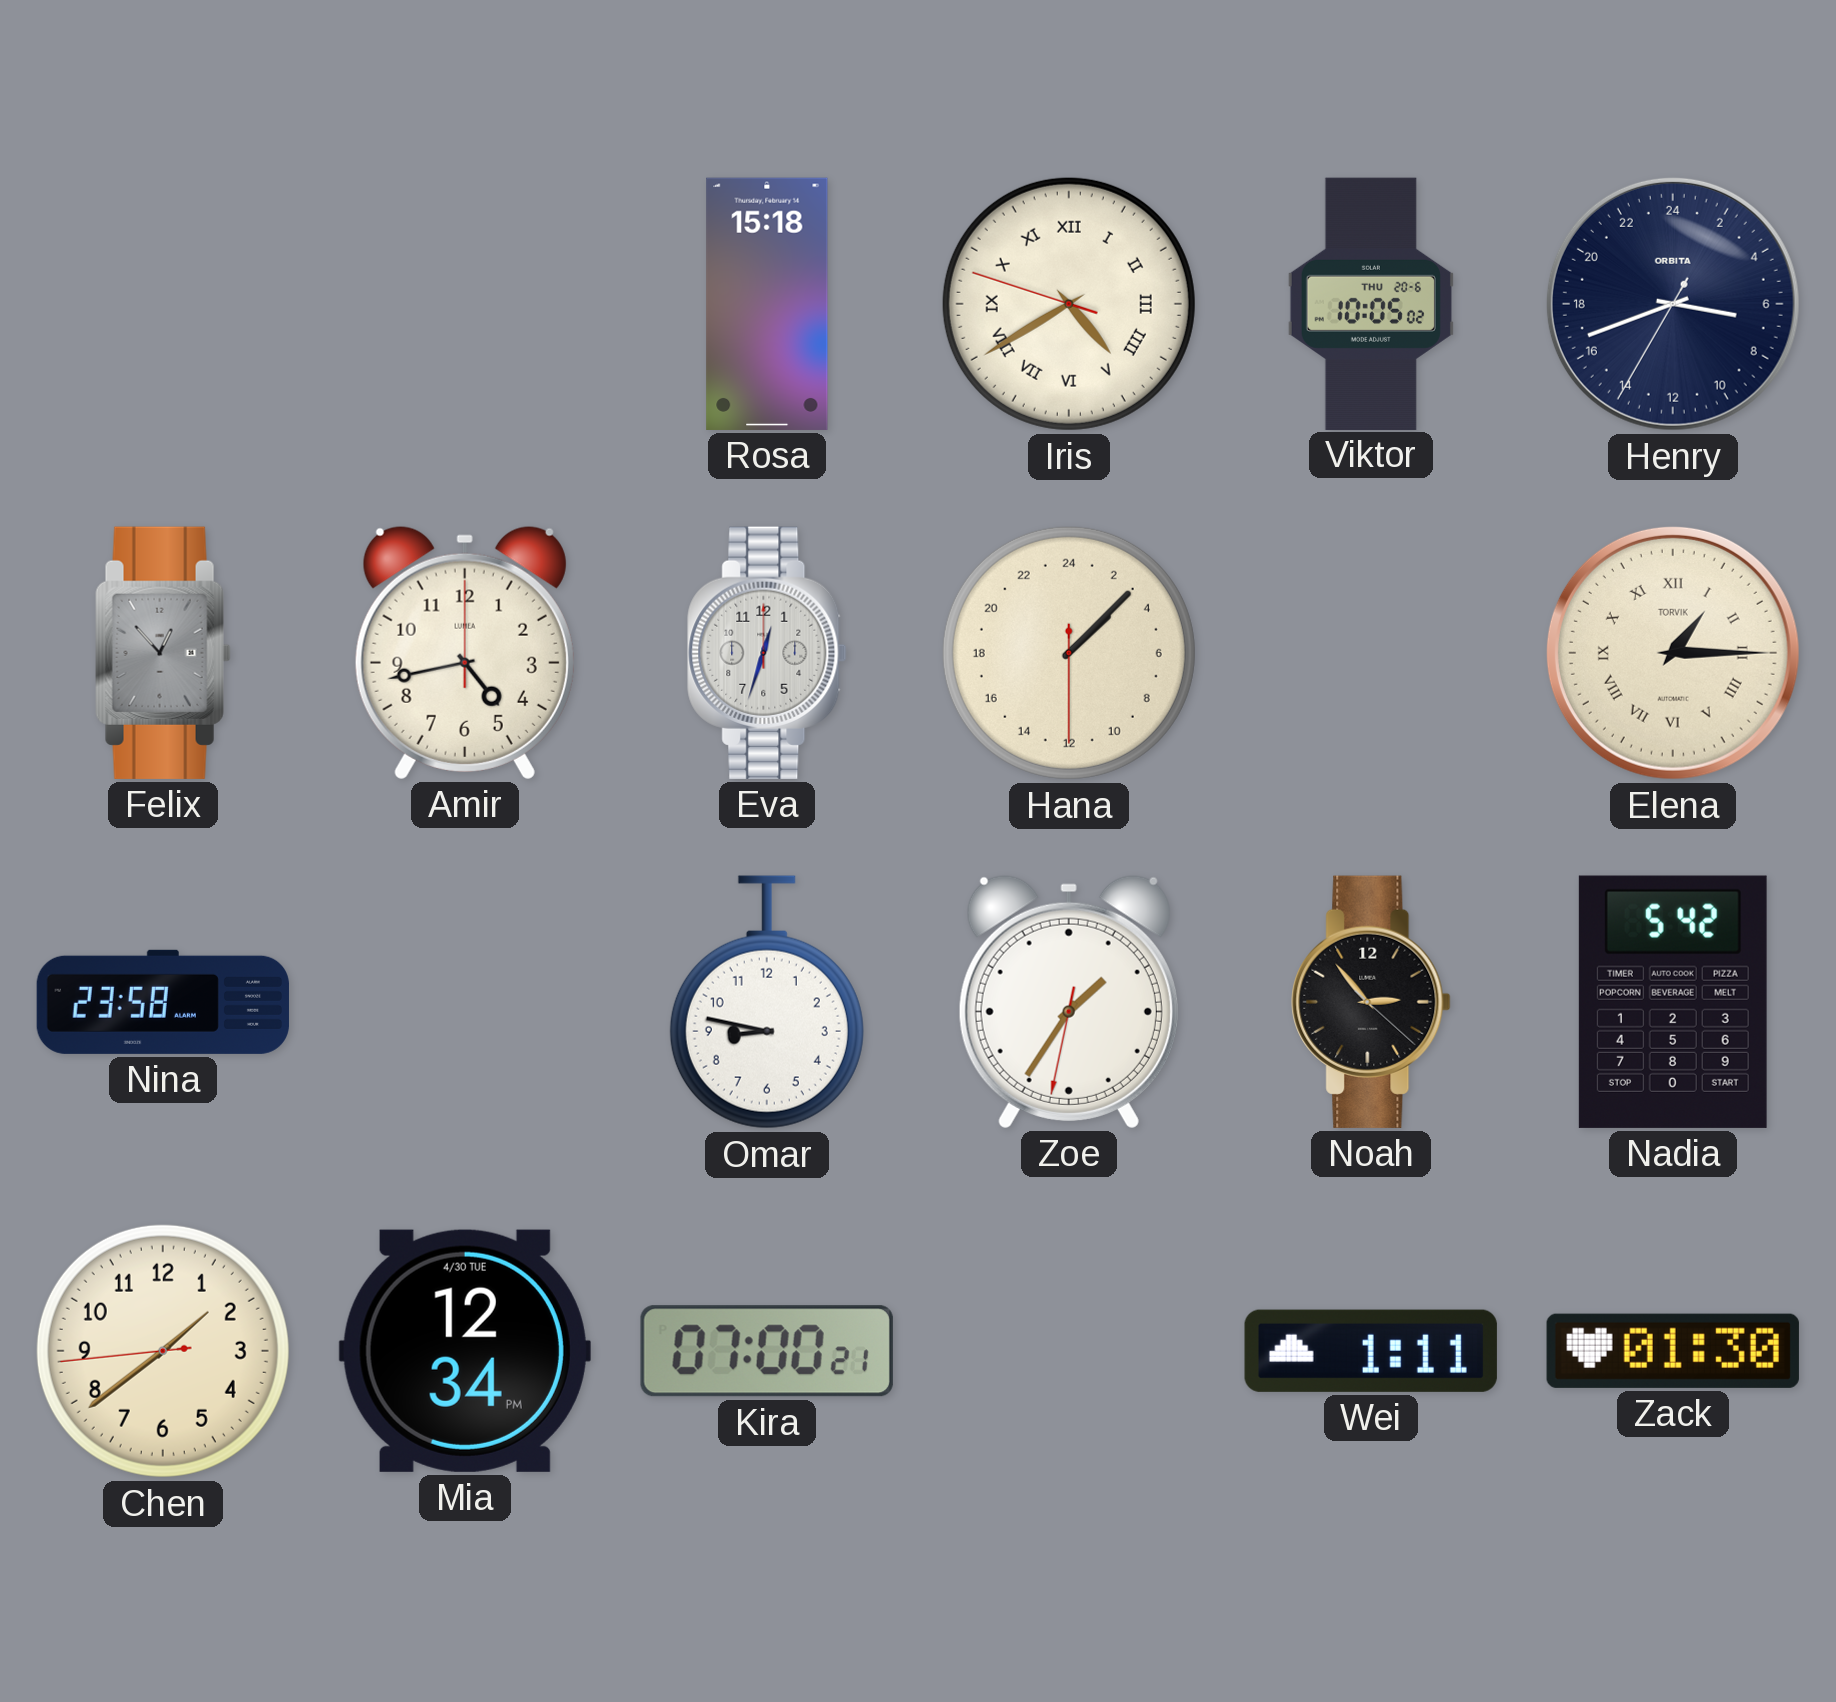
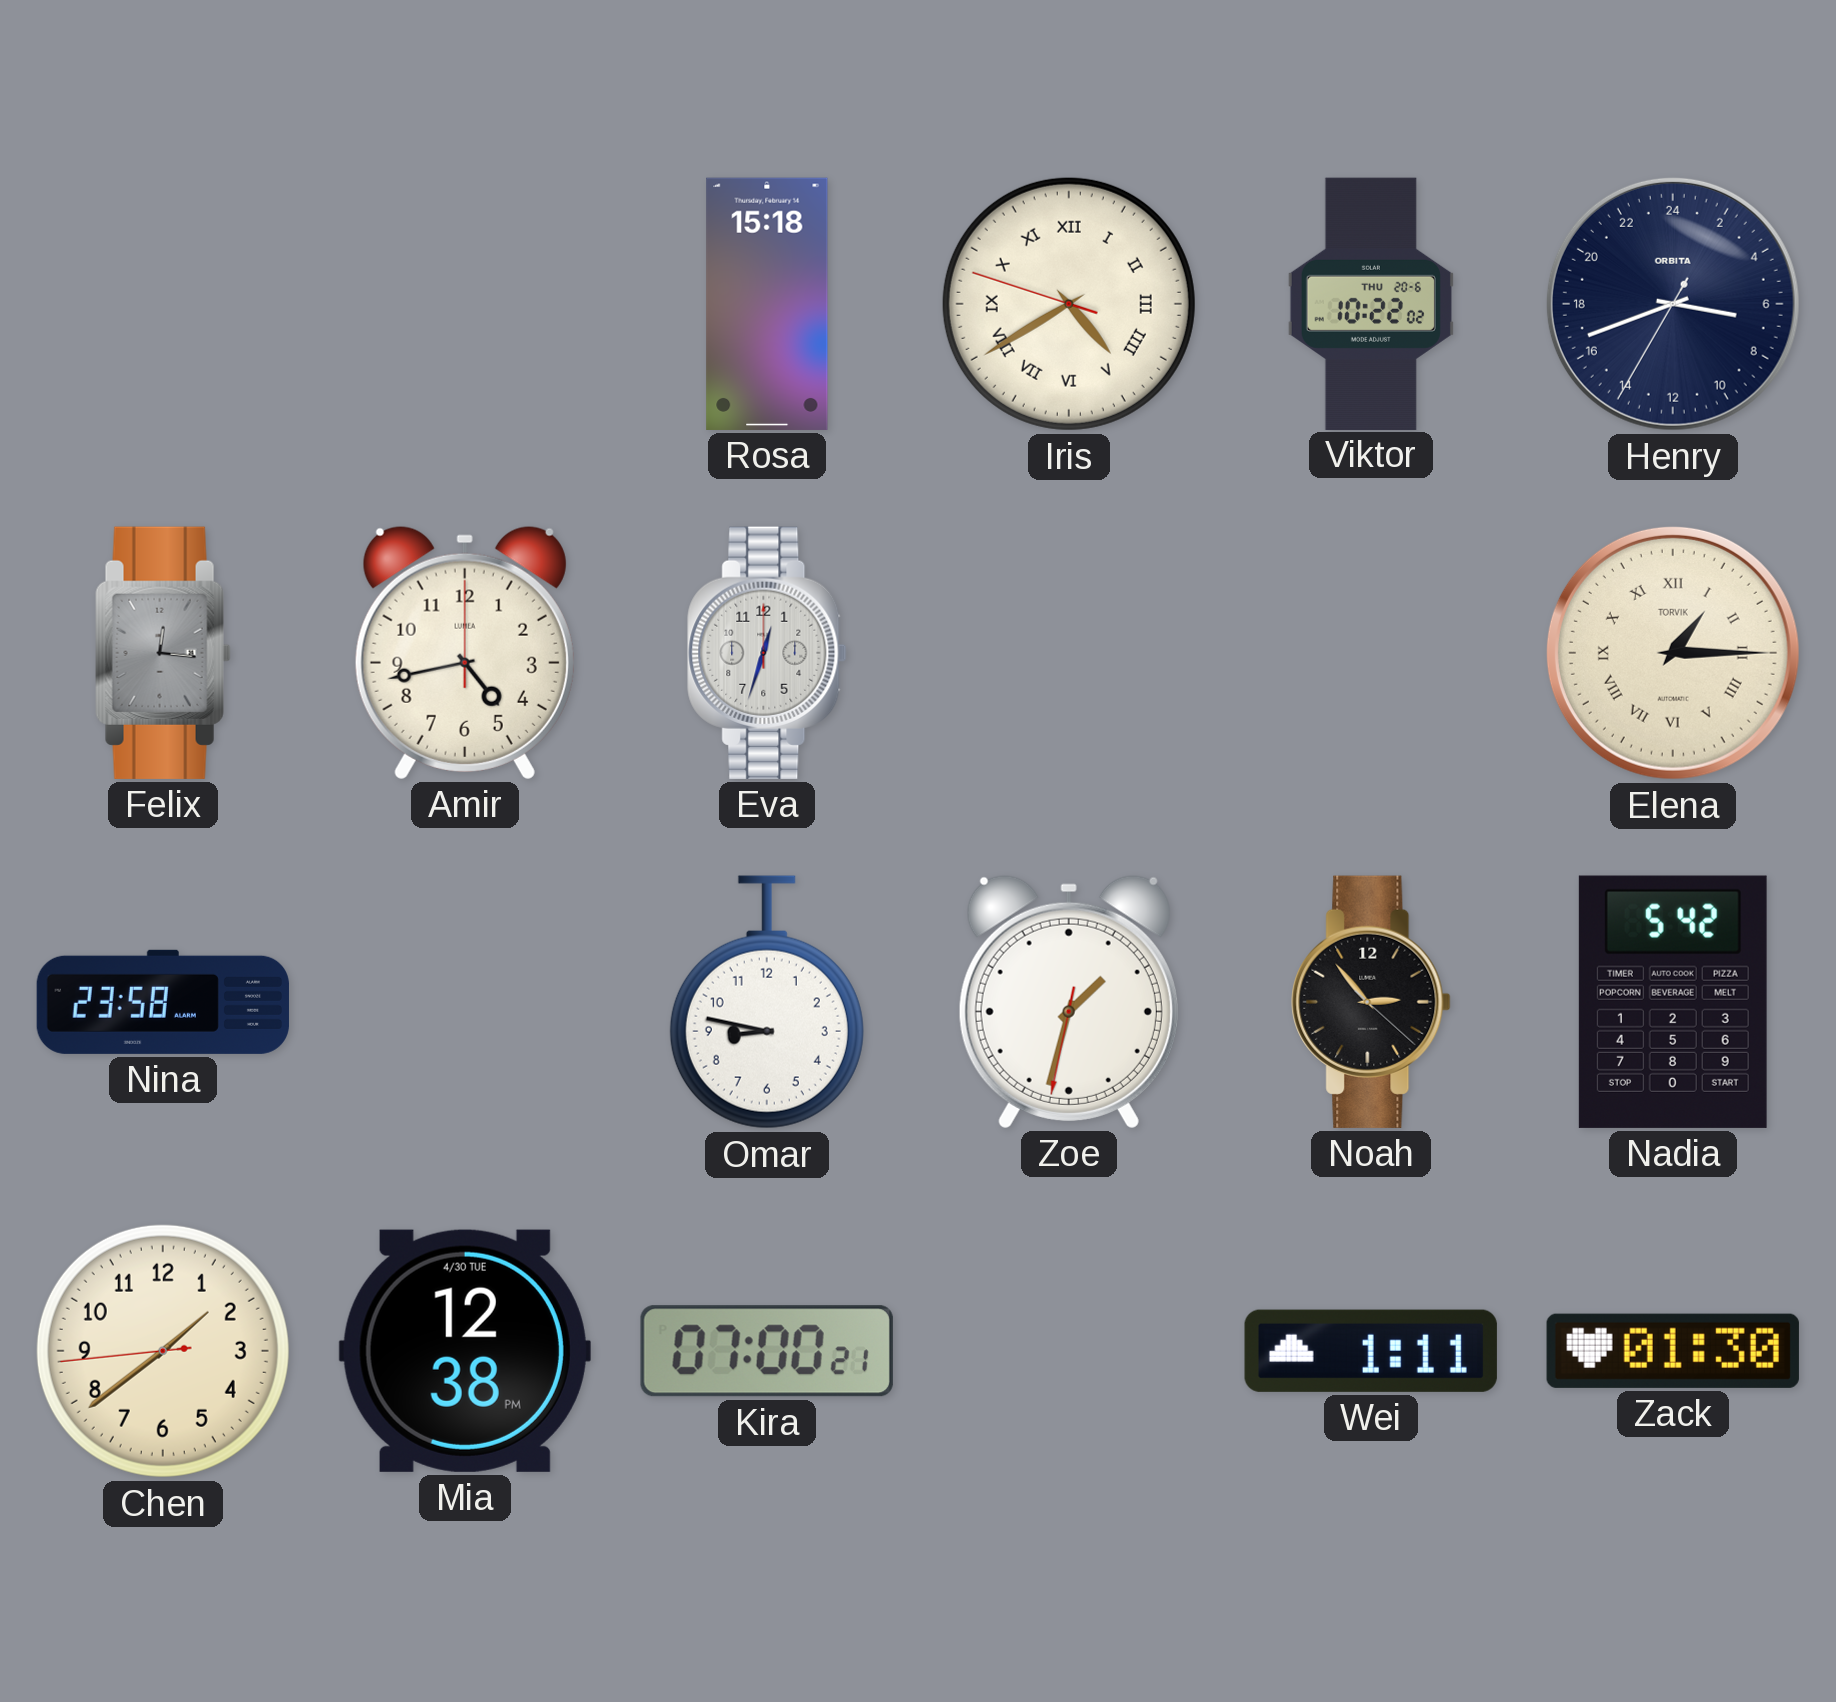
Viktor: 10:05 -> 10:22 (1371, 303)
Felix: 12:53 -> 12:16 (163, 653)
Hana: 3:07 -> none (1069, 653)
Zoe: 1:35 -> 1:32 (1069, 1001)
Mia: 12:34 -> 12:38 (465, 1351)
